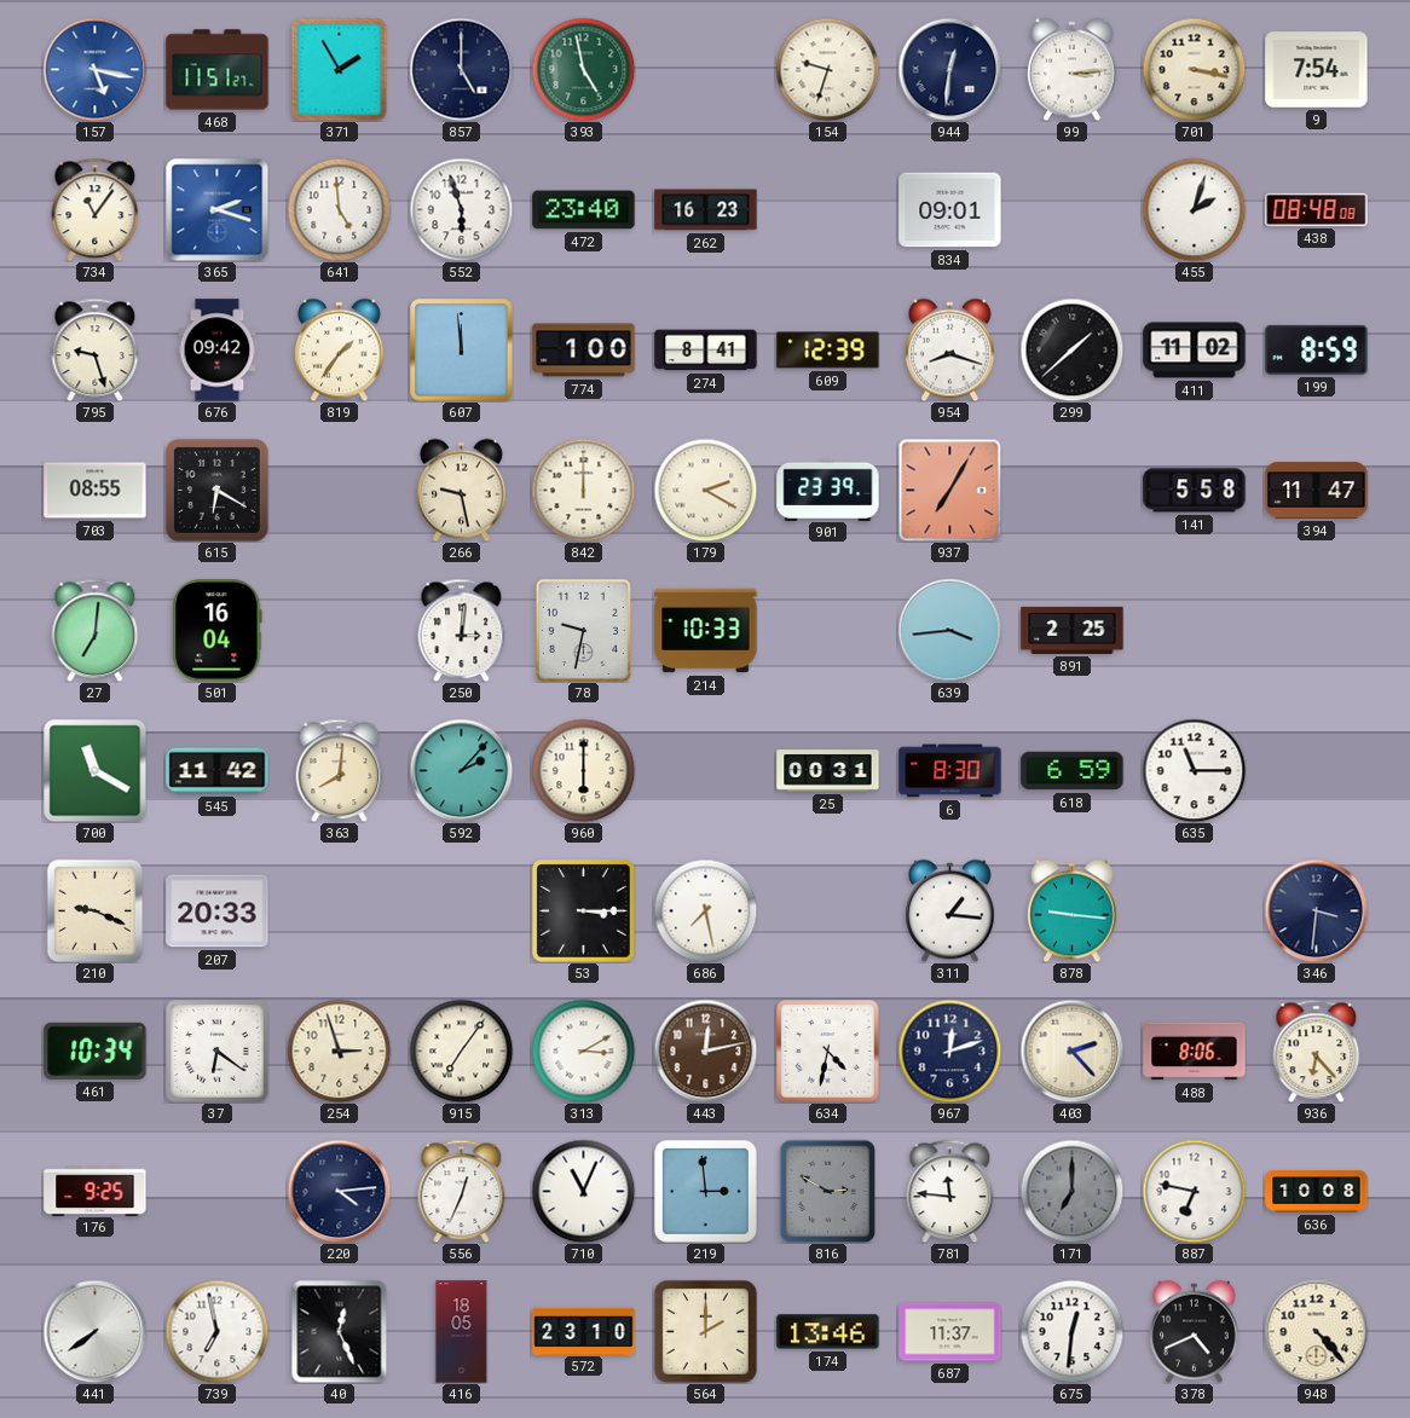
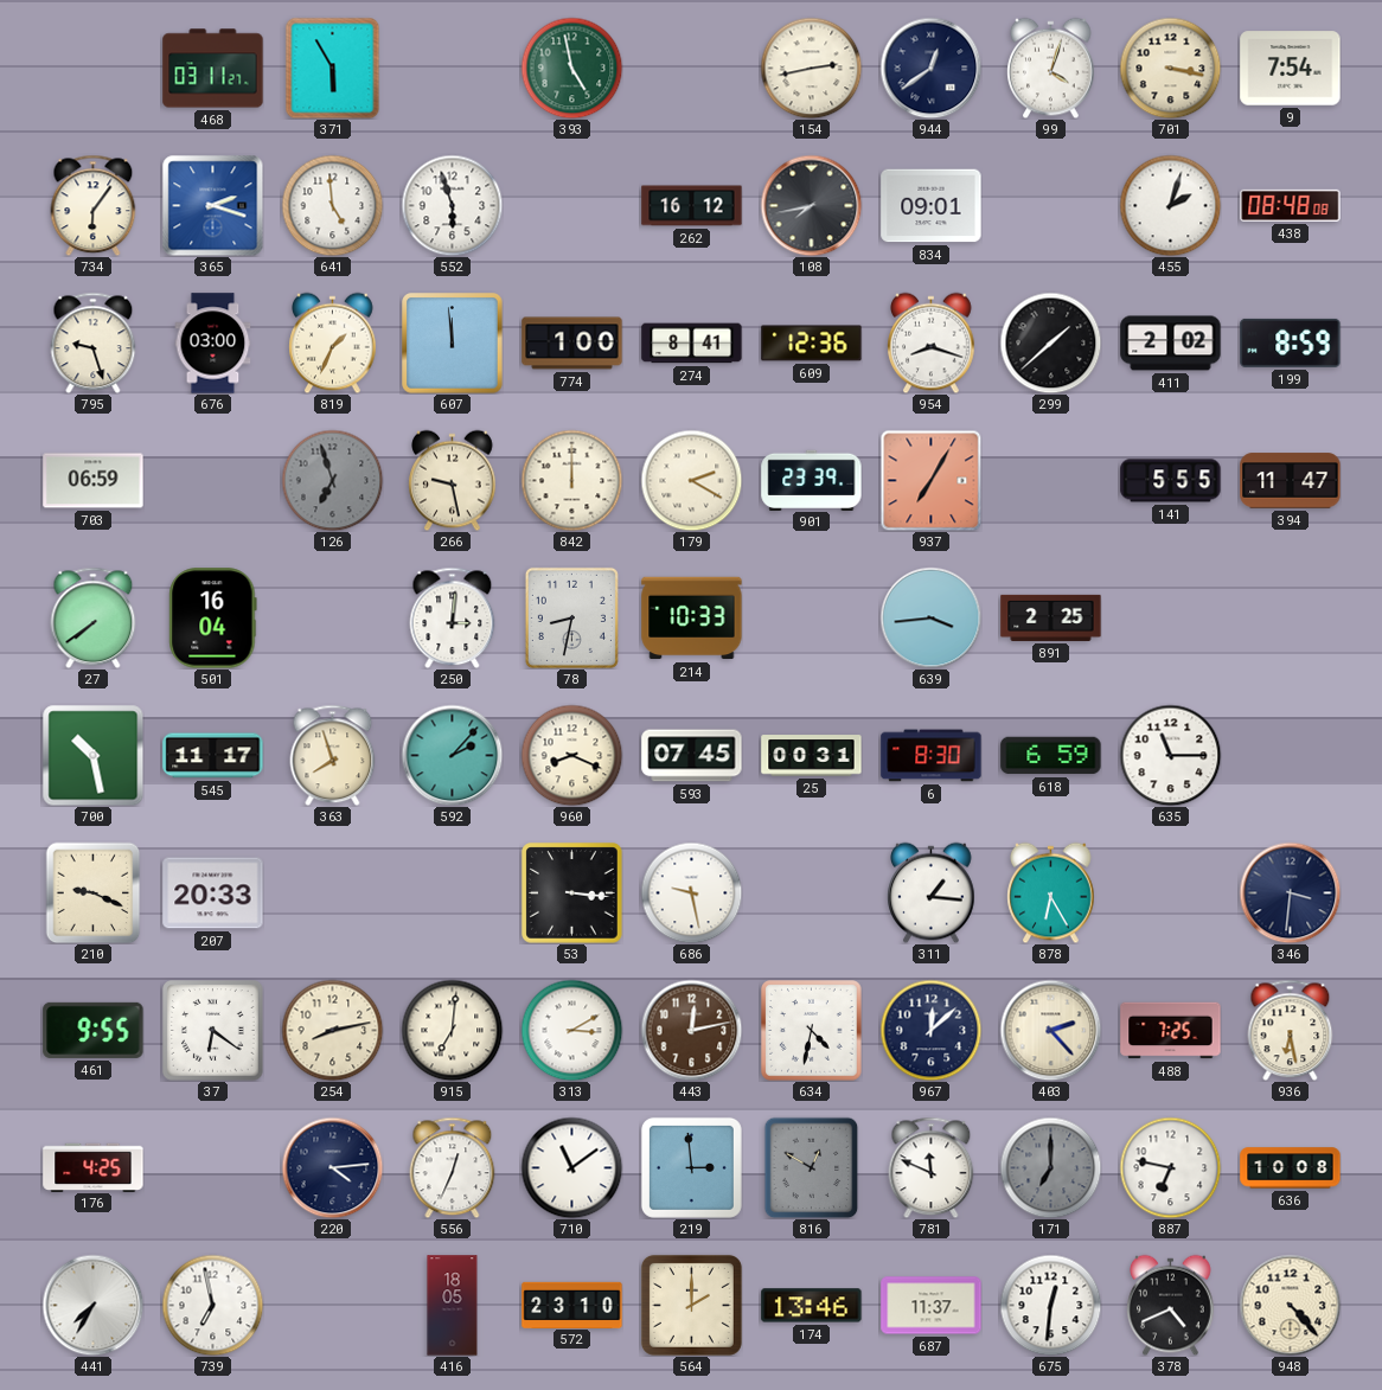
157: 5:17 -> none (94, 69)
468: 11:51 -> 03:11 (213, 69)
371: 1:55 -> 5:55 (333, 68)
857: 5:00 -> none (461, 69)
154: 9:33 -> 2:43 (811, 68)
944: 12:31 -> 12:39 (930, 68)
99: 3:14 -> 4:03 (1051, 68)
734: 11:06 -> 6:06 (94, 205)
472: 23:40 -> none (584, 210)
262: 16:23 -> 16:12 (692, 206)
108: none -> 7:43 (811, 205)
676: 09:42 -> 03:00 (213, 344)
819: 1:36 -> 1:34 (333, 342)
609: 12:39 -> 12:36 (812, 344)
411: 11:02 -> 2:02 (1171, 344)
703: 08:55 -> 06:59 (94, 481)
615: 6:20 -> none (216, 490)
126: none -> 6:57 (332, 480)
141: 5:58 -> 5:55 (1171, 481)
27: 7:01 -> 7:39 (94, 617)
78: 9:32 -> 8:32 (571, 617)
700: 11:20 -> 10:28 (92, 755)
545: 11:42 -> 11:17 (213, 756)
363: 8:01 -> 7:57 (333, 755)
960: 6:00 -> 8:19 (571, 755)
593: none -> 07:45 (692, 756)
53: 3:15 -> 3:16 (572, 893)
686: 7:28 -> 9:28 (691, 892)
878: 9:16 -> 6:25 (1051, 892)
461: 10:34 -> 9:55 (94, 1030)
254: 2:57 -> 8:13 (332, 1030)
915: 7:06 -> 7:01 (452, 1030)
967: 12:12 -> 12:08 (930, 1030)
488: 8:06 -> 7:25 (1171, 1031)
936: 6:23 -> 6:28 (1291, 1030)
176: 9:25 -> 4:25 (94, 1167)
710: 11:04 -> 11:09 (571, 1167)
816: 2:50 -> 12:50 (812, 1167)
781: 11:46 -> 11:49 (932, 1167)
441: 7:39 -> 7:35 (92, 1305)
40: 12:26 -> none (340, 1331)
